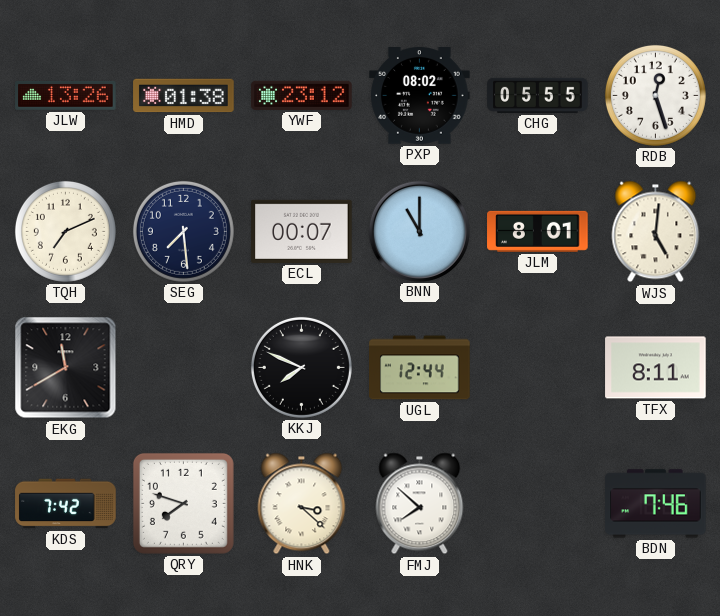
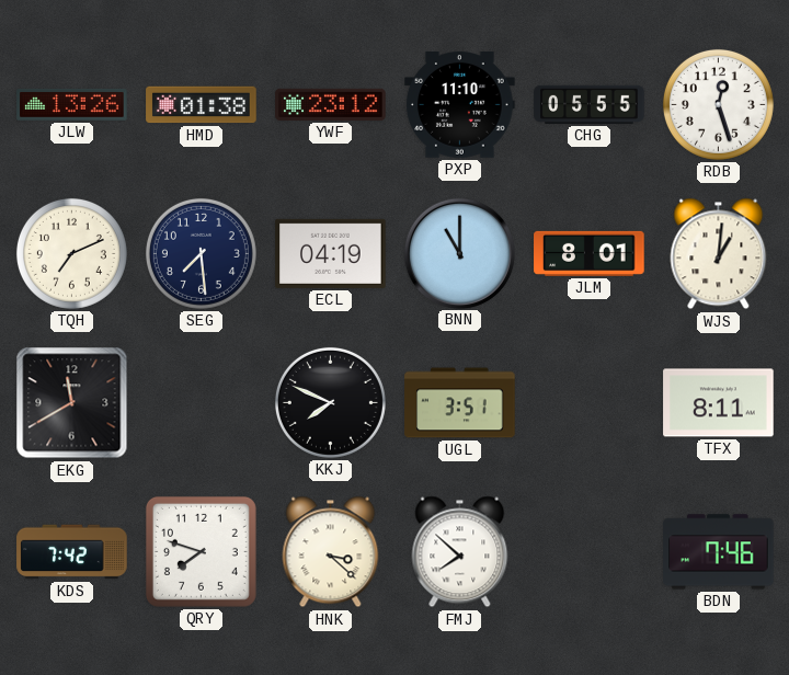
PXP: 08:02 -> 11:10 (460, 105)
ECL: 00:07 -> 04:19 (331, 253)
WJS: 5:01 -> 1:01 (719, 254)
UGL: 12:44 -> 3:51 (460, 403)
